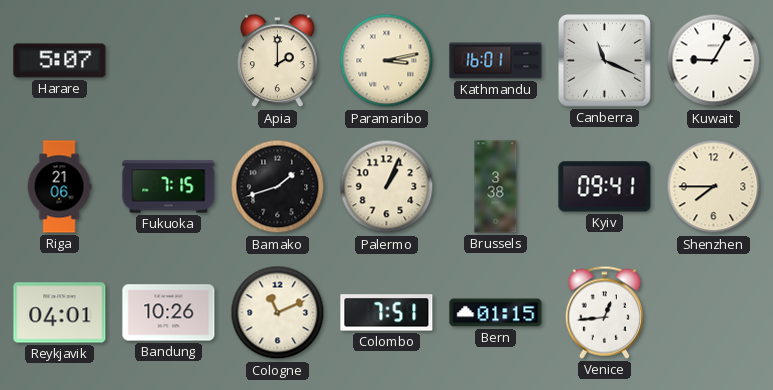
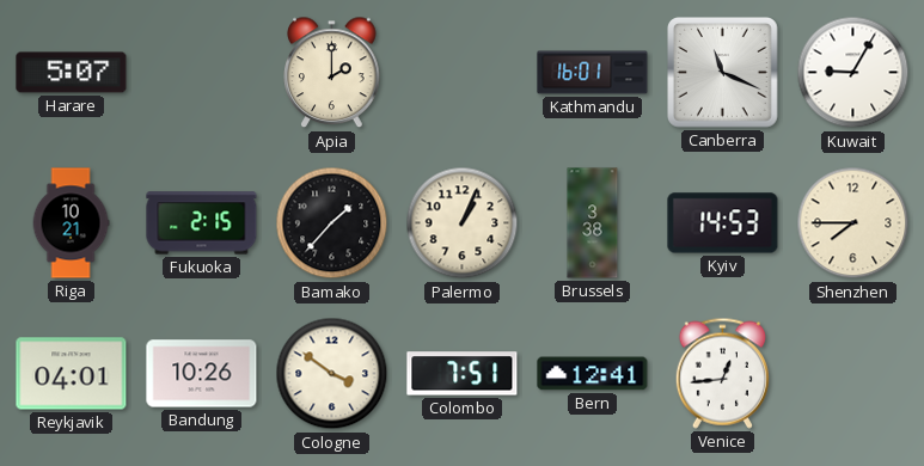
Paramaribo: 3:13 -> none (387, 61)
Riga: 21:06 -> 10:21 (71, 223)
Fukuoka: 7:15 -> 2:15 (202, 223)
Bamako: 1:42 -> 1:37 (332, 223)
Kyiv: 09:41 -> 14:53 (723, 223)
Cologne: 11:11 -> 3:51 (332, 374)
Bern: 01:15 -> 12:41 (593, 374)
